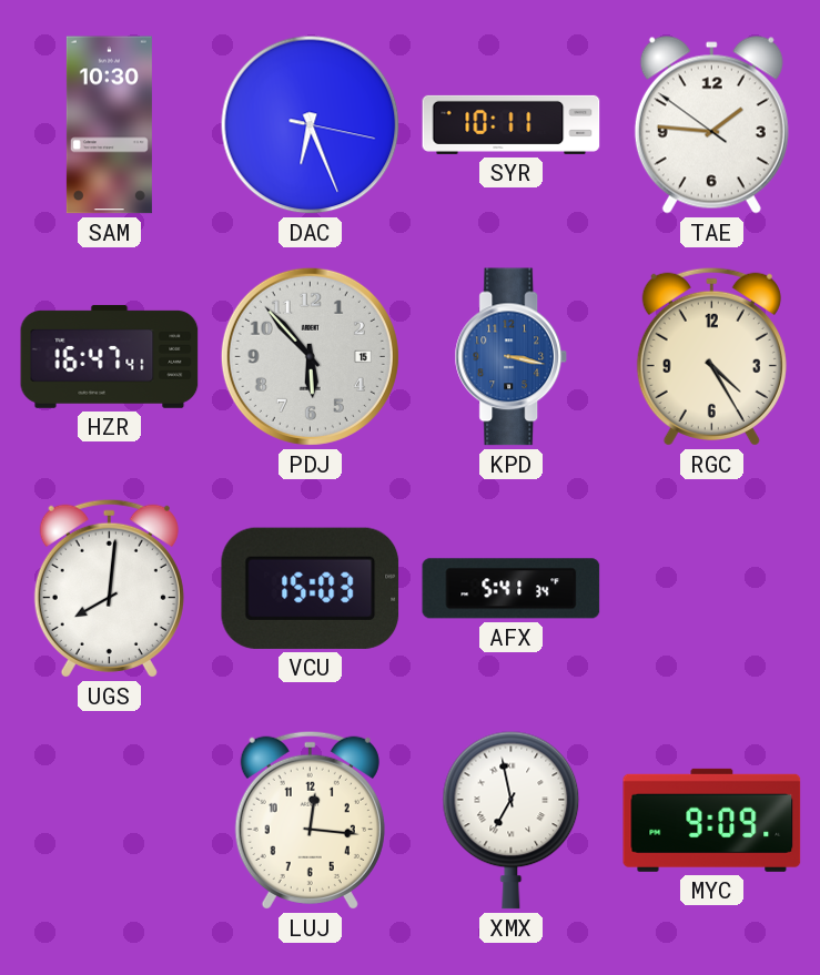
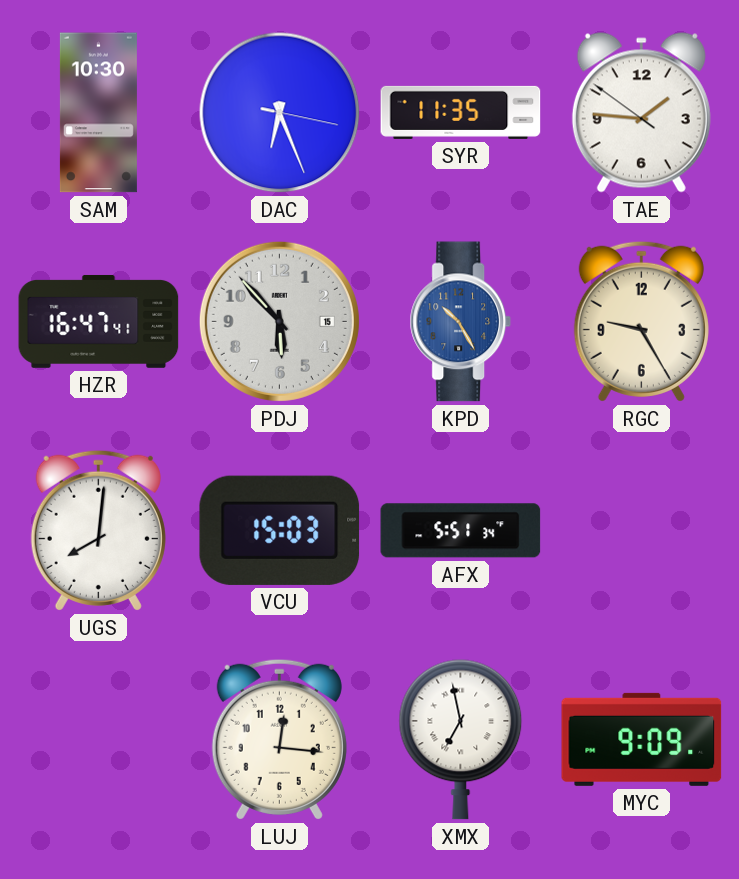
SYR: 10:11 -> 11:35 (461, 112)
KPD: 3:17 -> 10:25 (461, 322)
RGC: 4:25 -> 9:25 (641, 321)
AFX: 5:41 -> 5:51 (461, 531)
